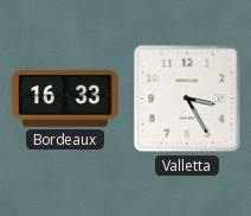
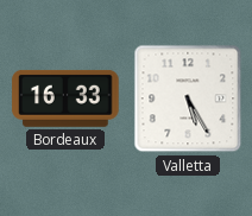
Valletta: 3:25 -> 5:25 (188, 99)
